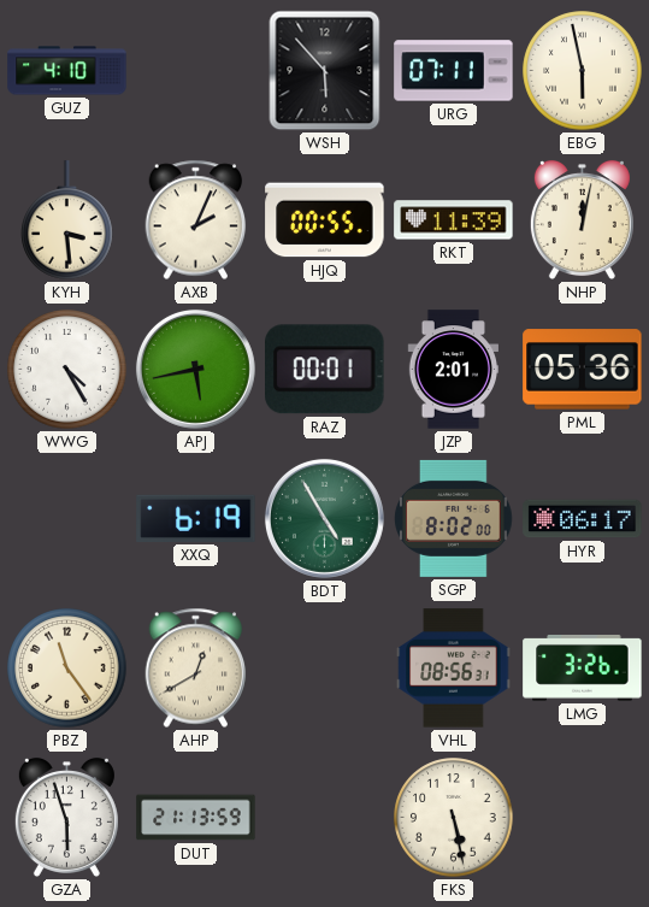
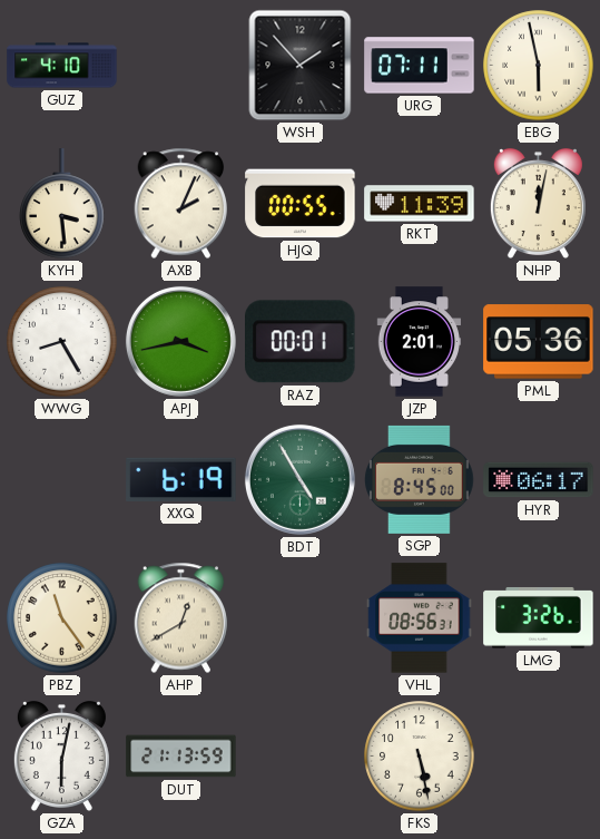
WSH: 5:53 -> 1:53 (301, 66)
WWG: 4:25 -> 8:25 (62, 342)
APJ: 5:43 -> 3:43 (180, 341)
SGP: 8:02 -> 8:45 (420, 479)
GZA: 5:57 -> 6:02 (61, 755)
